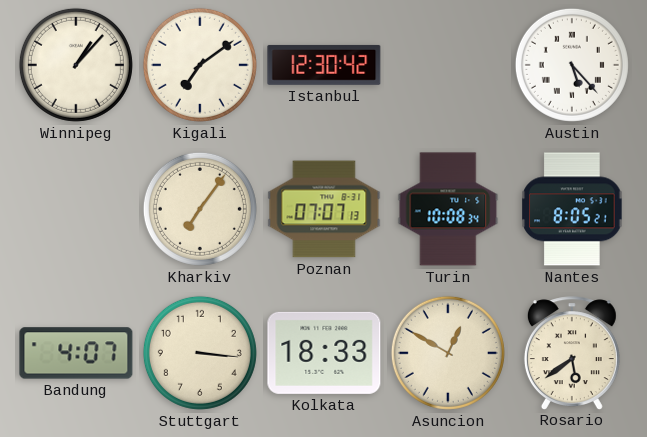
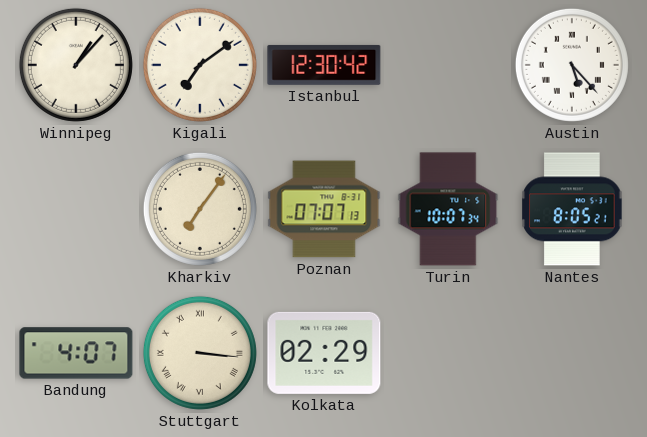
Turin: 10:08 -> 10:07 (448, 209)
Stuttgart numerals: Arabic -> Roman (200, 353)
Kolkata: 18:33 -> 02:29 (324, 353)
Asuncion: 12:50 -> none (448, 353)
Rosario: 5:39 -> none (572, 353)
